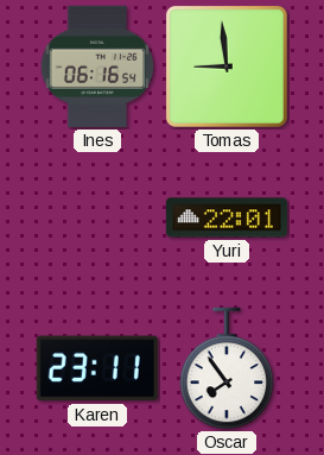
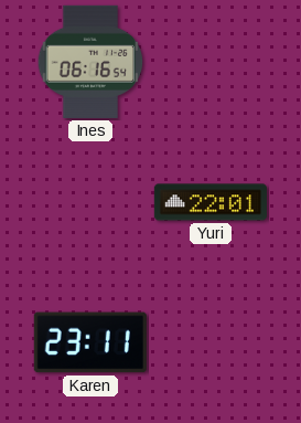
Tomas: 8:59 -> none (227, 67)
Oscar: 7:54 -> none (227, 368)
